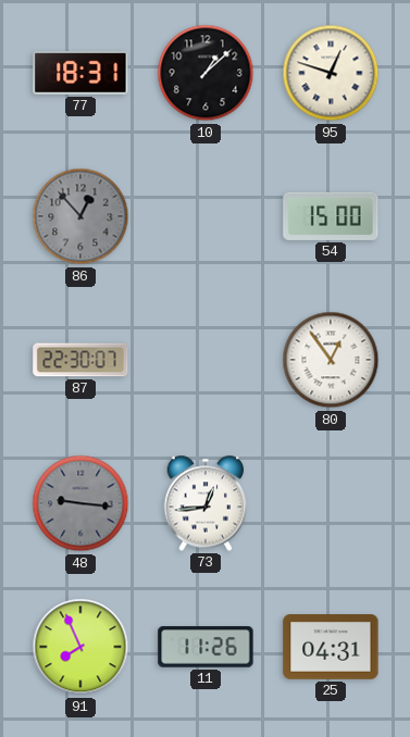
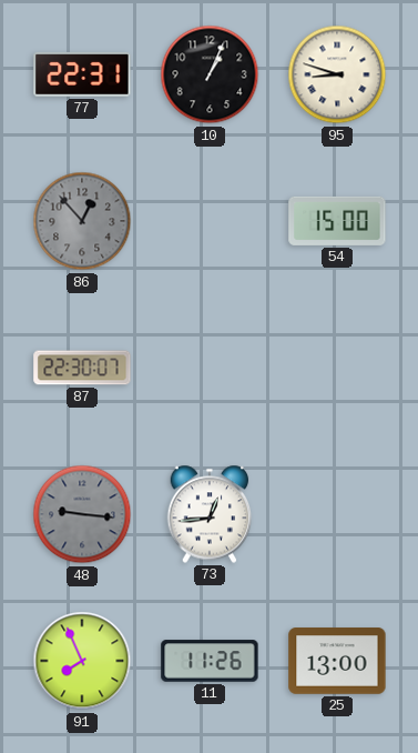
77: 18:31 -> 22:31 (82, 74)
10: 1:08 -> 1:04 (210, 74)
95: 12:48 -> 8:48 (337, 74)
80: 12:54 -> none (331, 360)
25: 04:31 -> 13:00 (337, 661)
